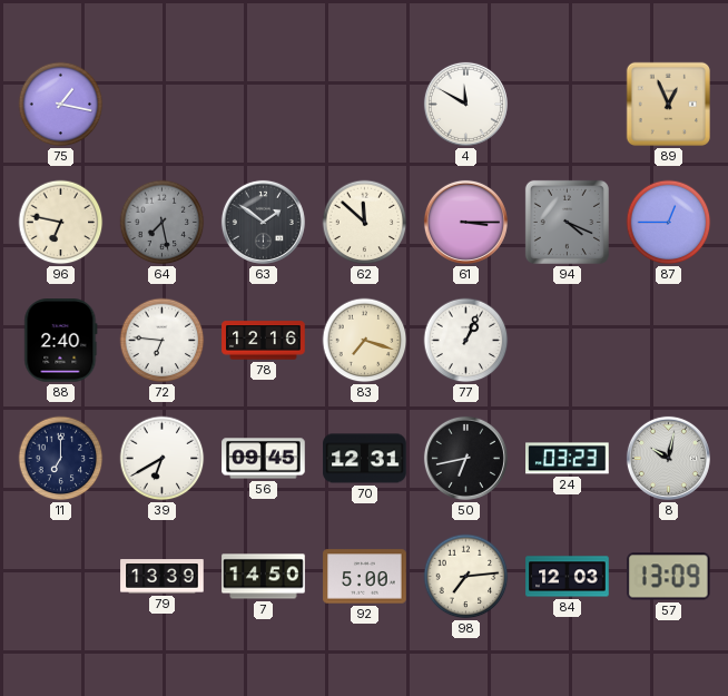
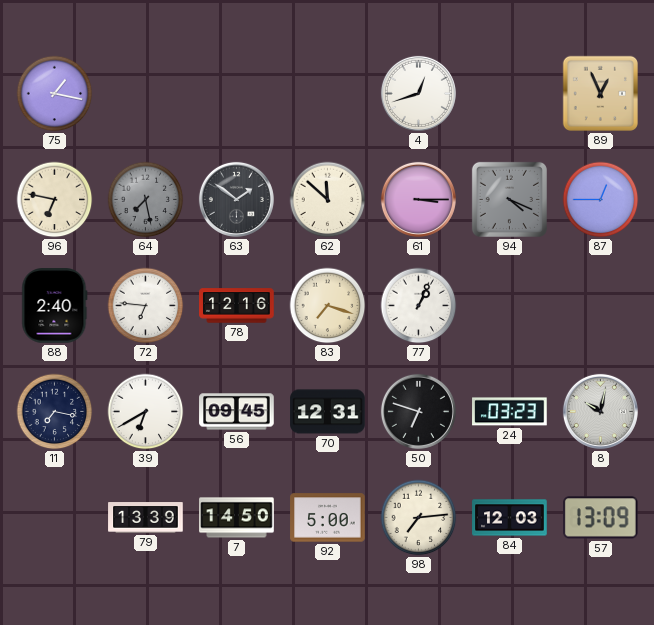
4: 11:50 -> 12:42 (418, 93)
11: 7:00 -> 7:17 (55, 412)
50: 6:43 -> 6:48 (418, 411)
